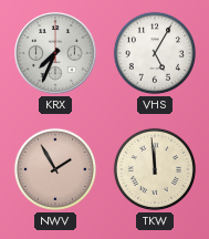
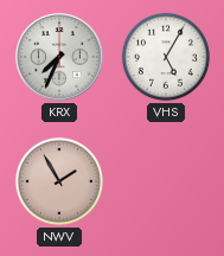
TKW: 11:59 -> none (155, 169)
